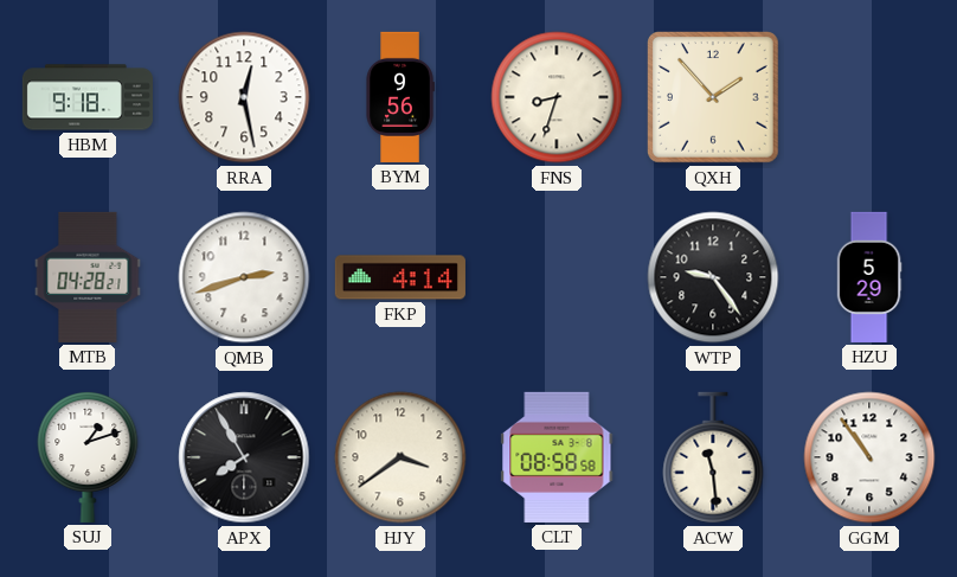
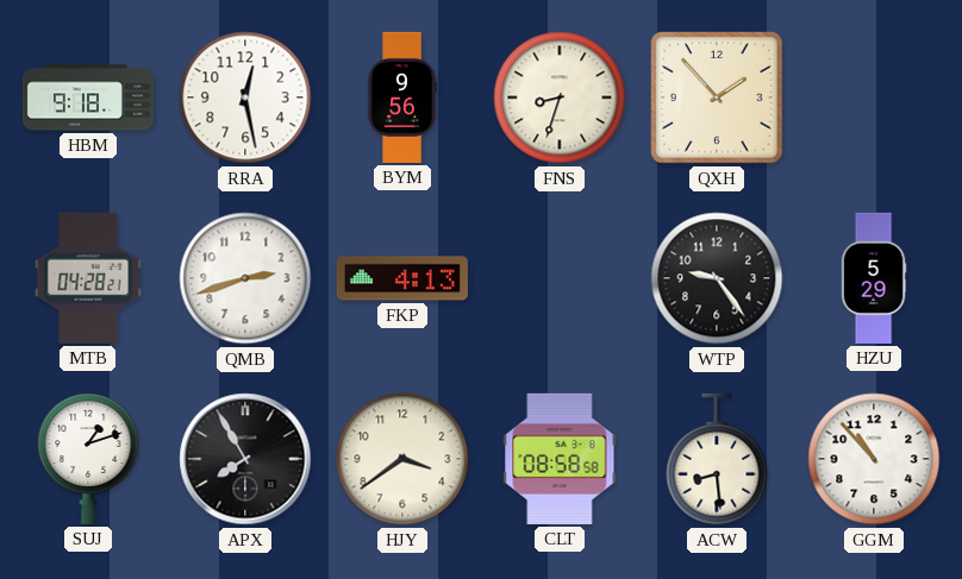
FKP: 4:14 -> 4:13 (402, 278)
ACW: 11:29 -> 8:29 (717, 459)
GGM: 10:54 -> 10:53 (874, 459)
